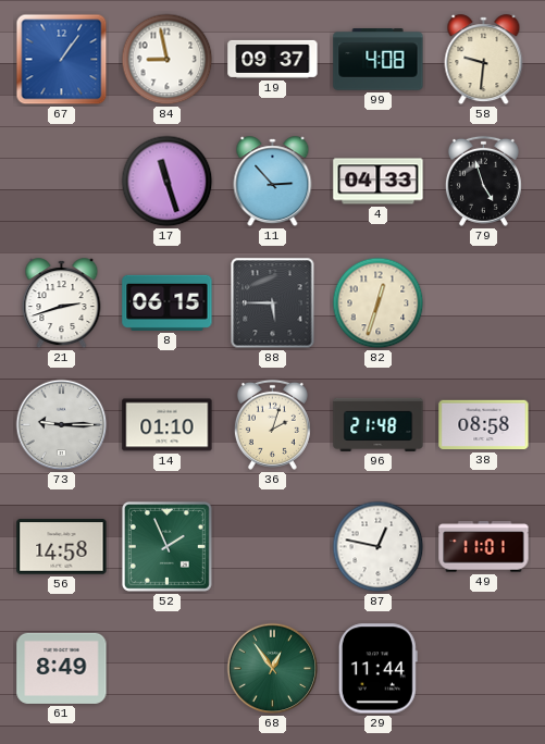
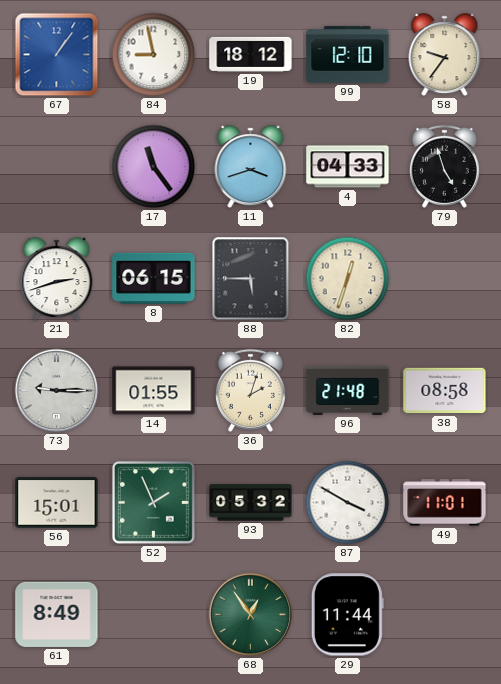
19: 09:37 -> 18:12 (251, 54)
99: 4:08 -> 12:10 (348, 55)
58: 9:31 -> 9:36 (445, 55)
17: 11:27 -> 11:24 (154, 167)
11: 2:53 -> 3:42 (251, 167)
14: 01:10 -> 01:55 (154, 391)
56: 14:58 -> 15:01 (57, 503)
93: none -> 05:32 (251, 503)
87: 12:47 -> 3:50 (348, 503)
